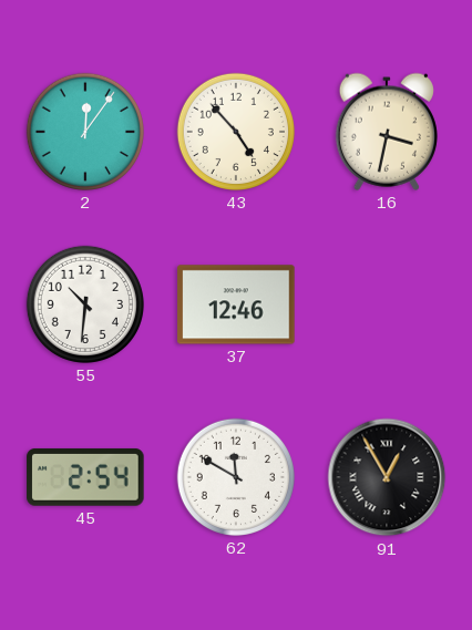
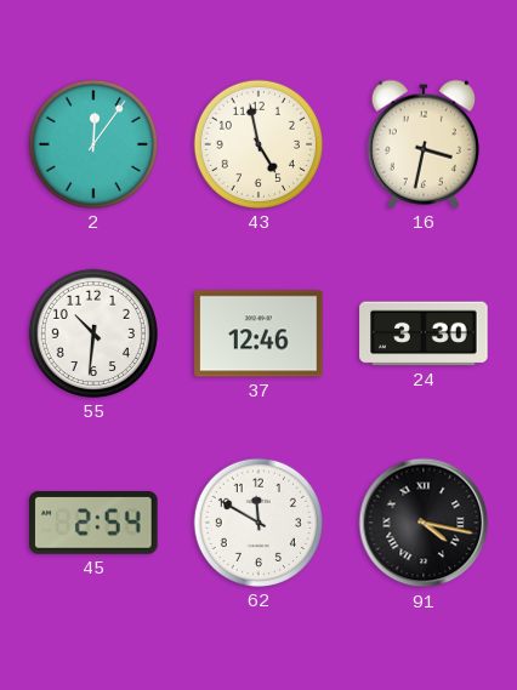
43: 4:53 -> 4:58 (258, 144)
24: none -> 3:30 (424, 333)
91: 12:55 -> 4:17 (424, 523)
